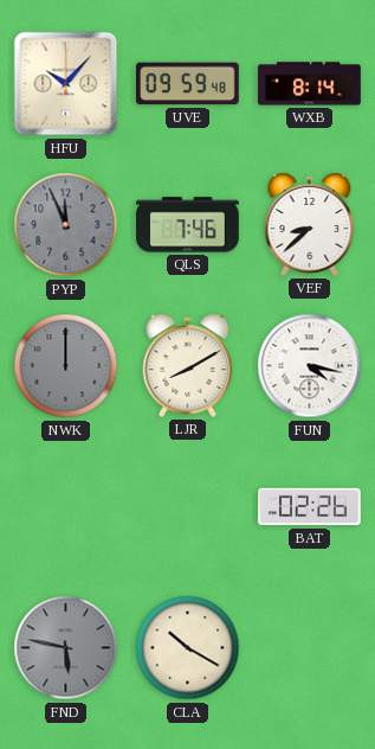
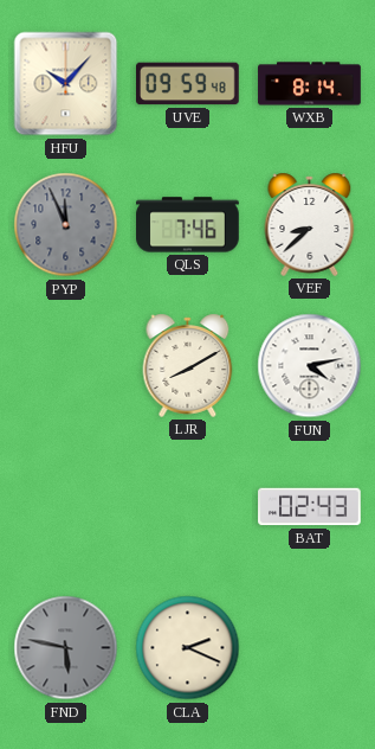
NWK: 12:00 -> none (66, 366)
FUN: 4:17 -> 4:13 (310, 366)
BAT: 02:26 -> 02:43 (310, 507)
CLA: 10:20 -> 2:19 (188, 648)
